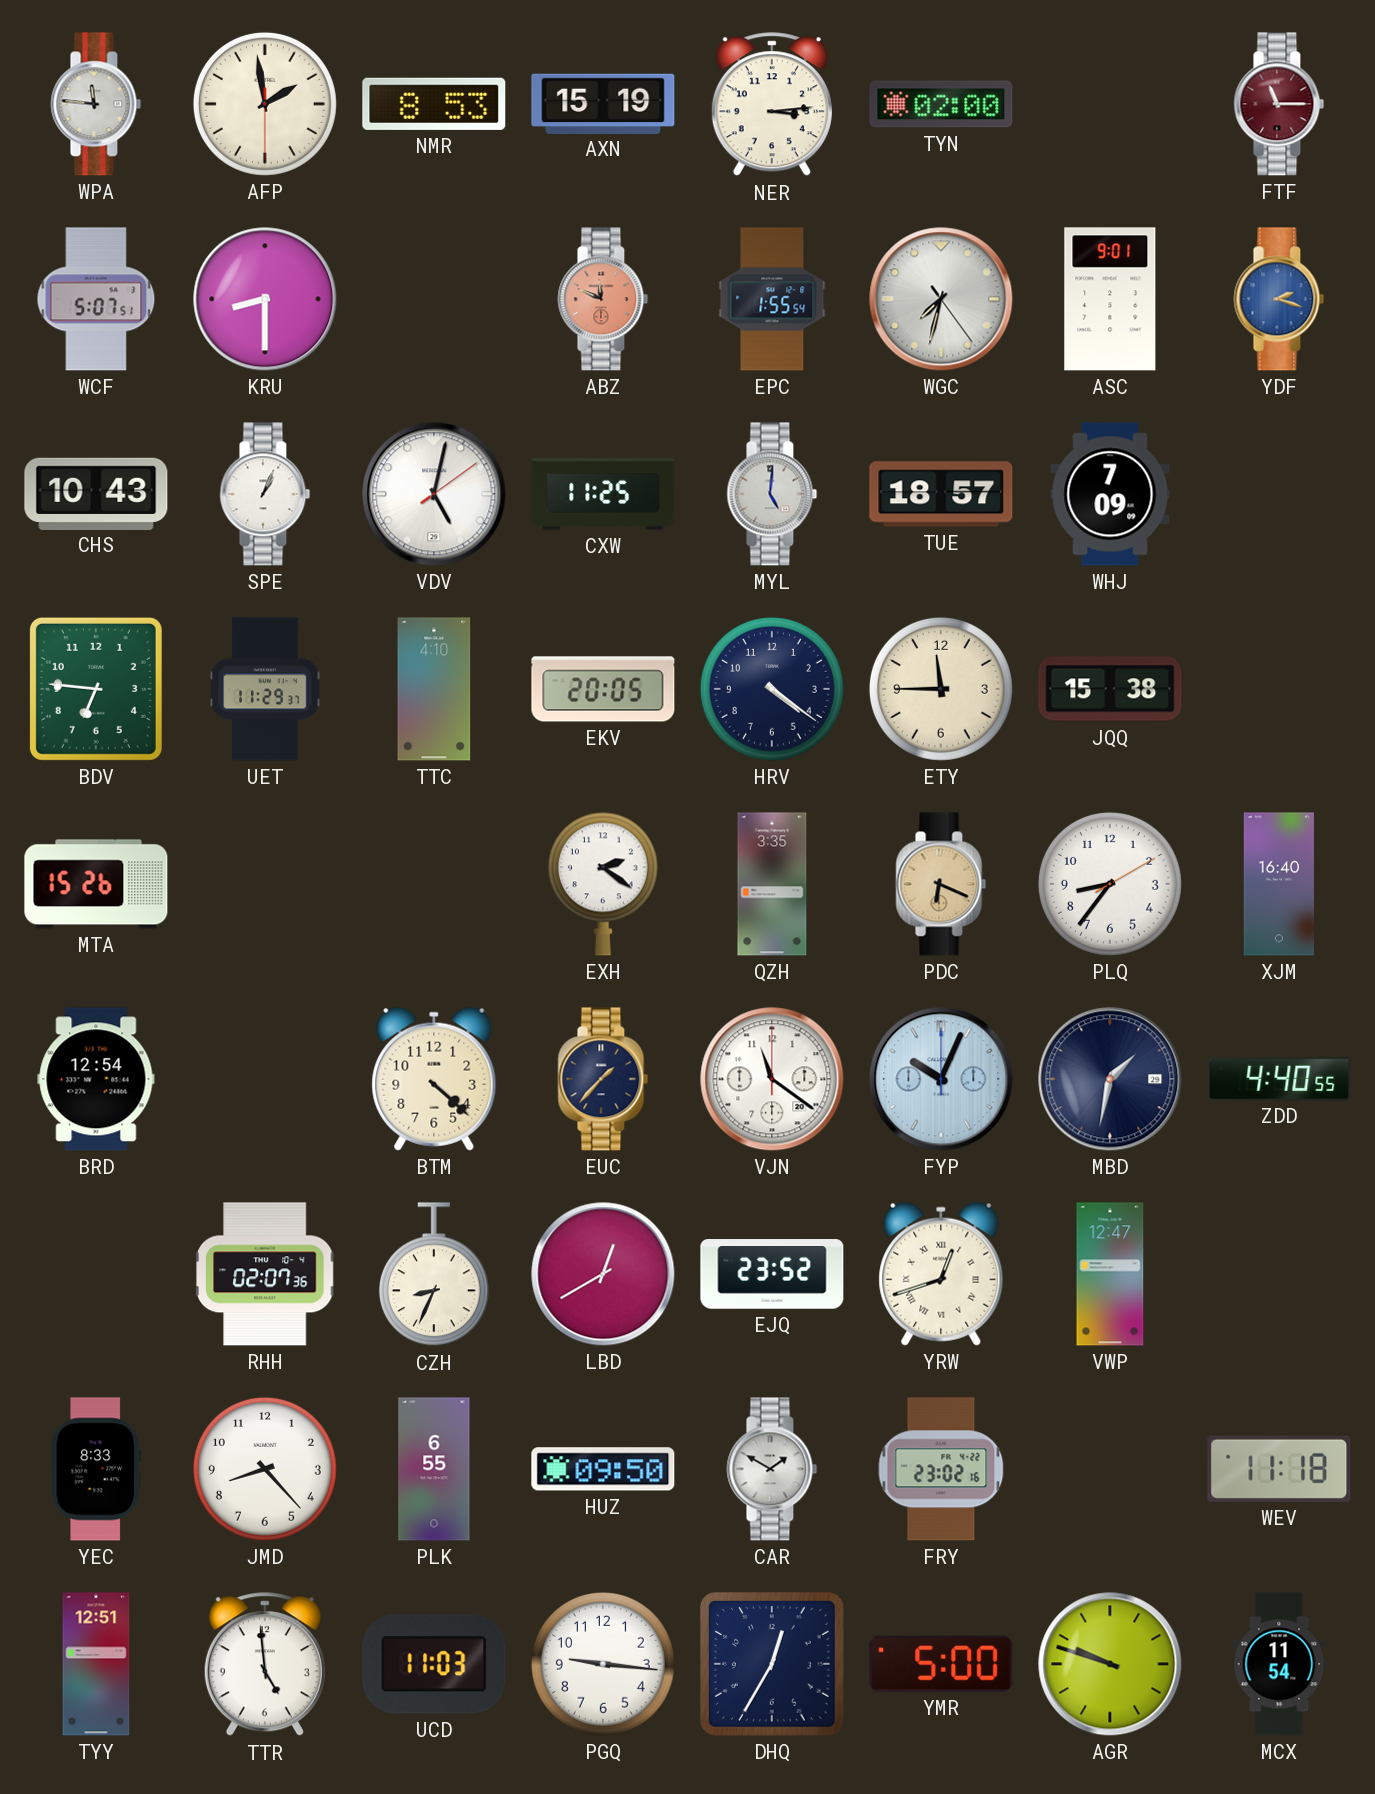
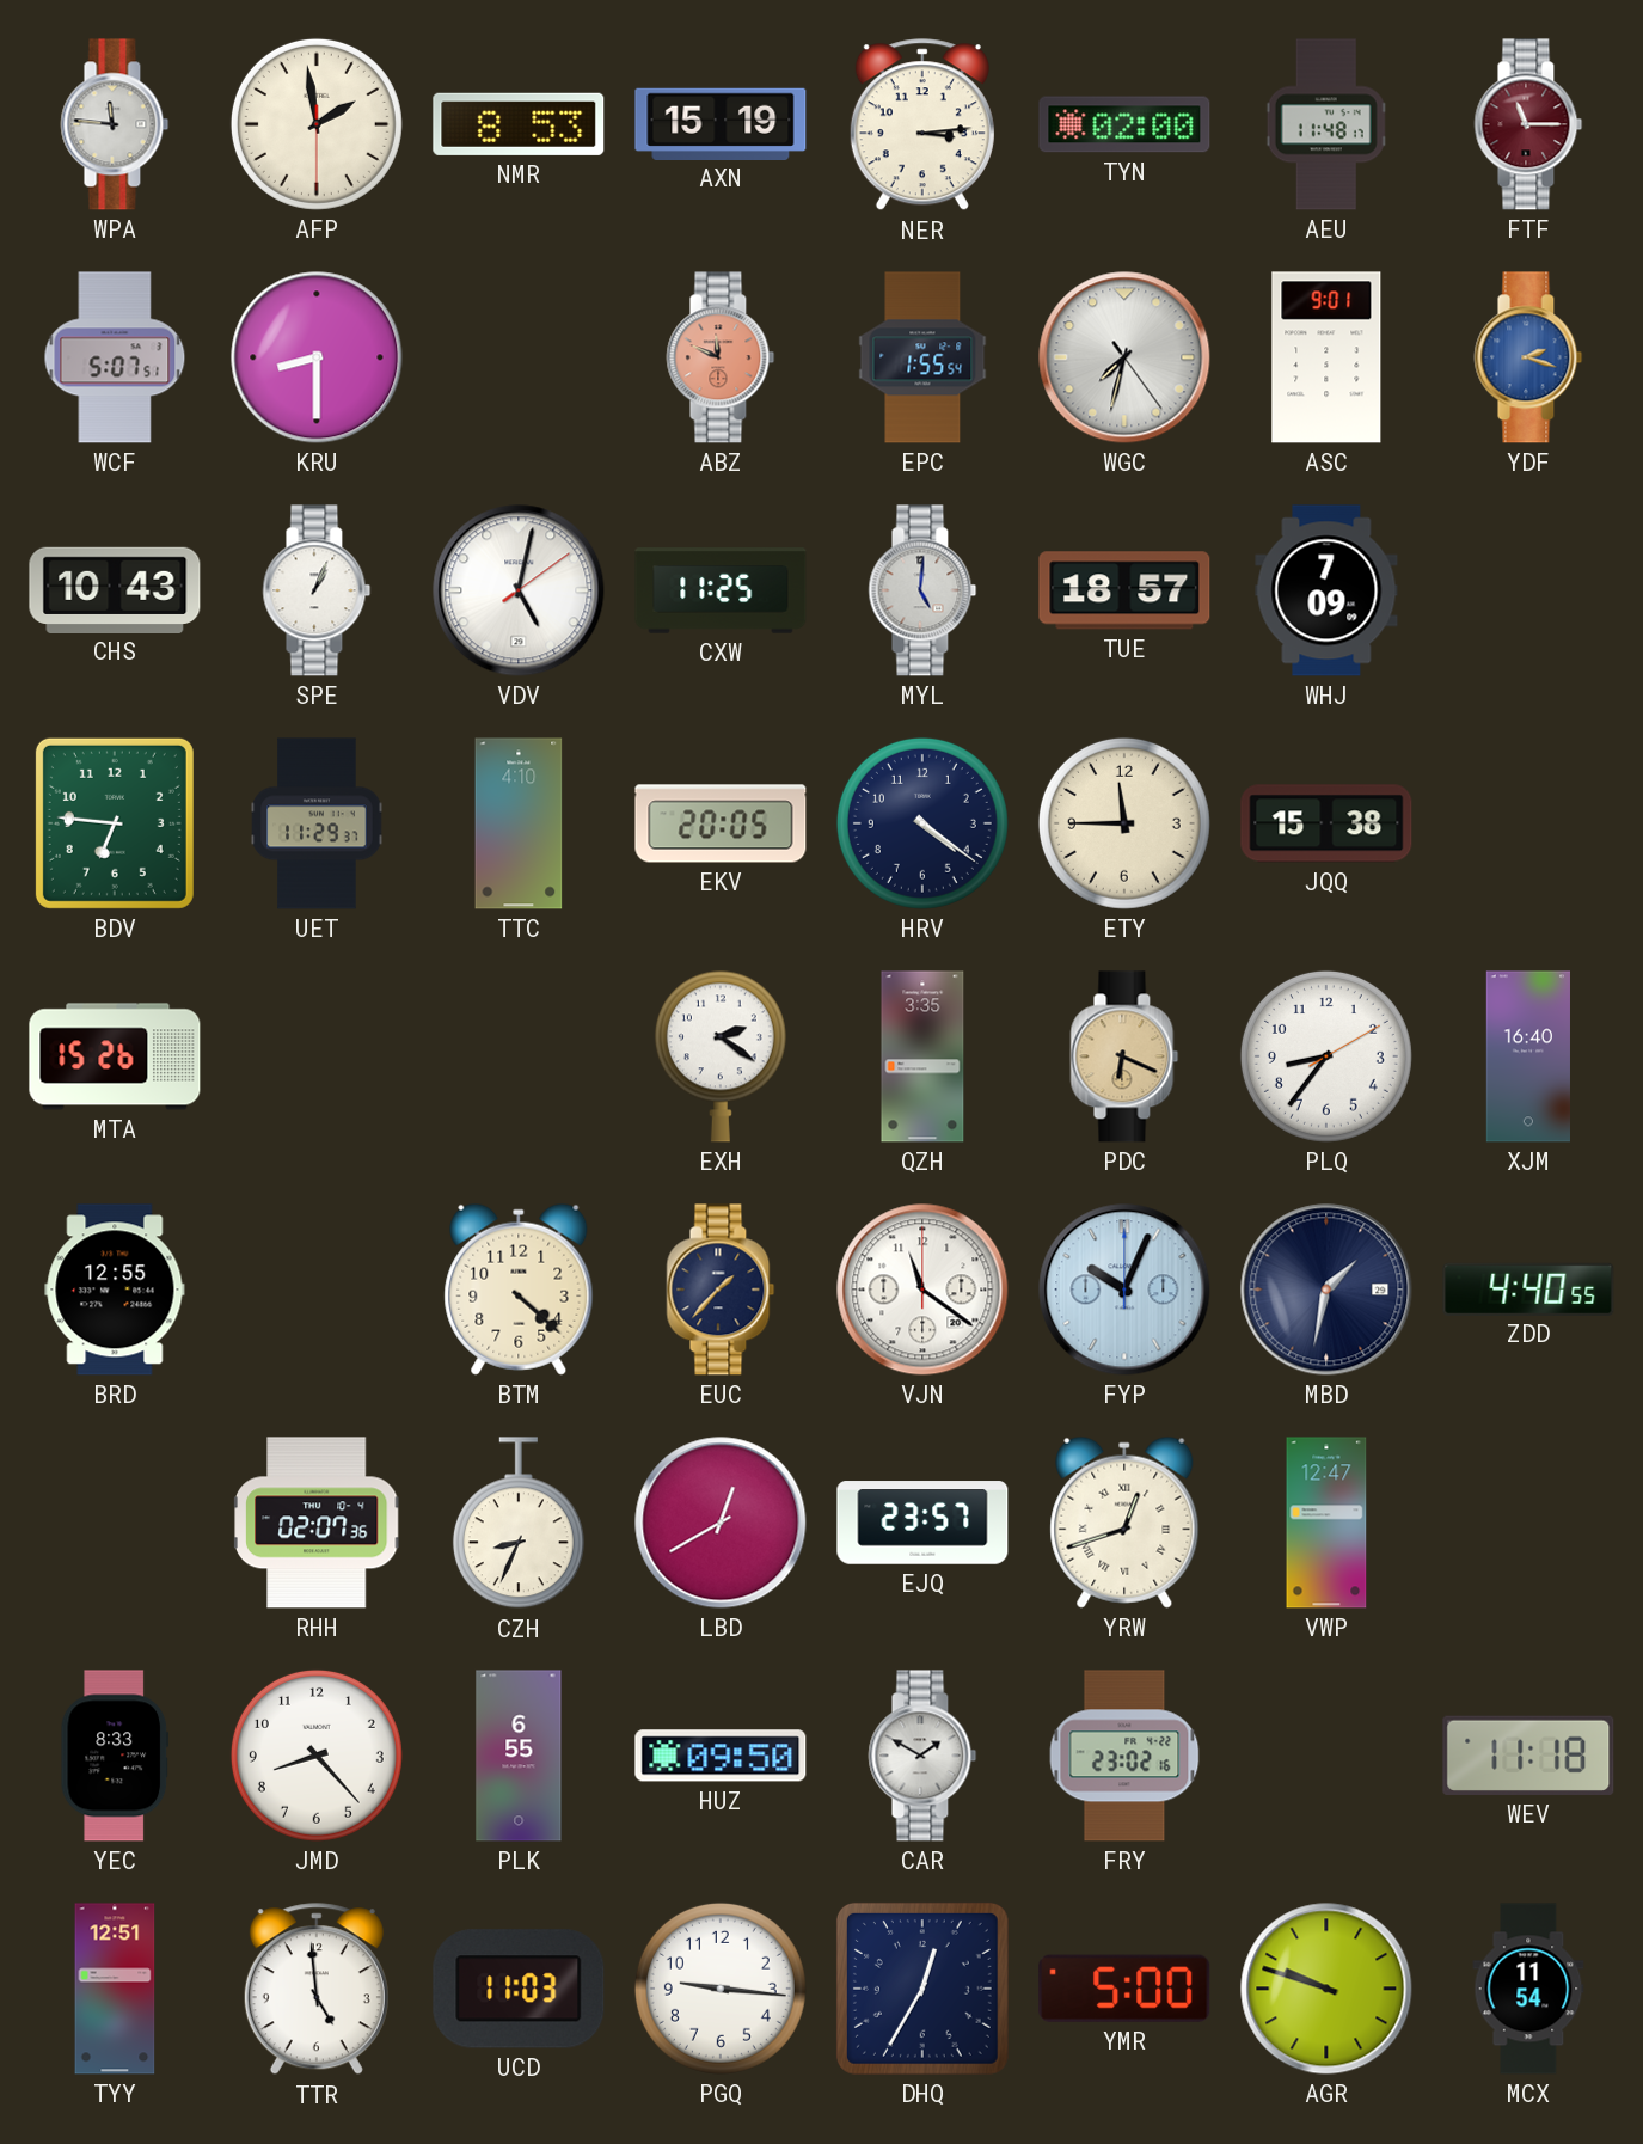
AEU: none -> 11:48 (1326, 124)
BRD: 12:54 -> 12:55 (115, 1290)
EJQ: 23:52 -> 23:57 (922, 1523)
